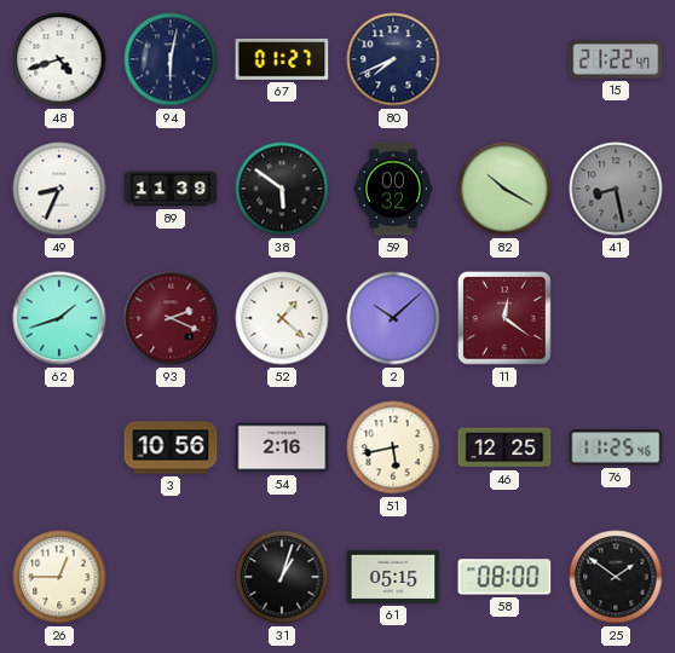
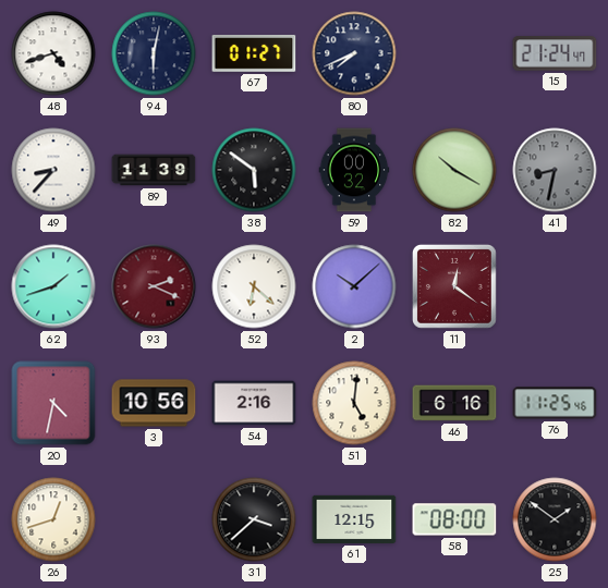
15: 21:22 -> 21:24 (555, 53)
49: 8:34 -> 8:37 (53, 170)
41: 8:28 -> 8:32 (555, 170)
52: 1:22 -> 6:22 (254, 286)
20: none -> 4:32 (53, 403)
51: 5:43 -> 5:01 (354, 403)
46: 12:25 -> 6:16 (454, 403)
26: 12:45 -> 12:42 (53, 519)
31: 1:03 -> 3:38 (254, 519)
61: 05:15 -> 12:15 (354, 519)
